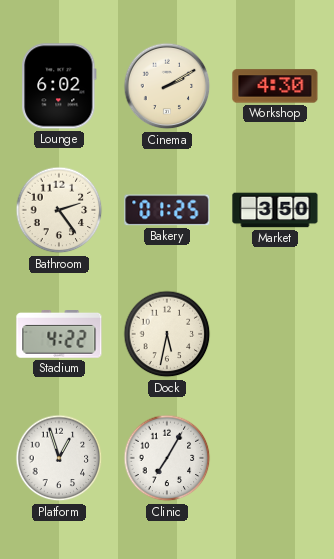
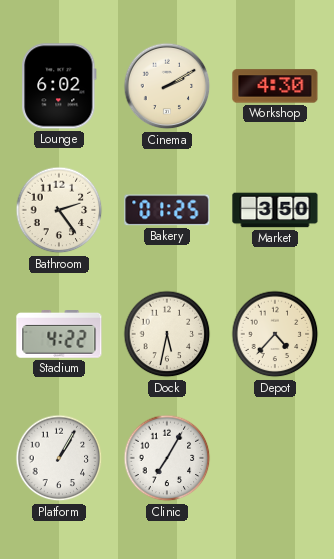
Depot: none -> 4:37 (275, 334)
Platform: 12:57 -> 1:05 (59, 458)
